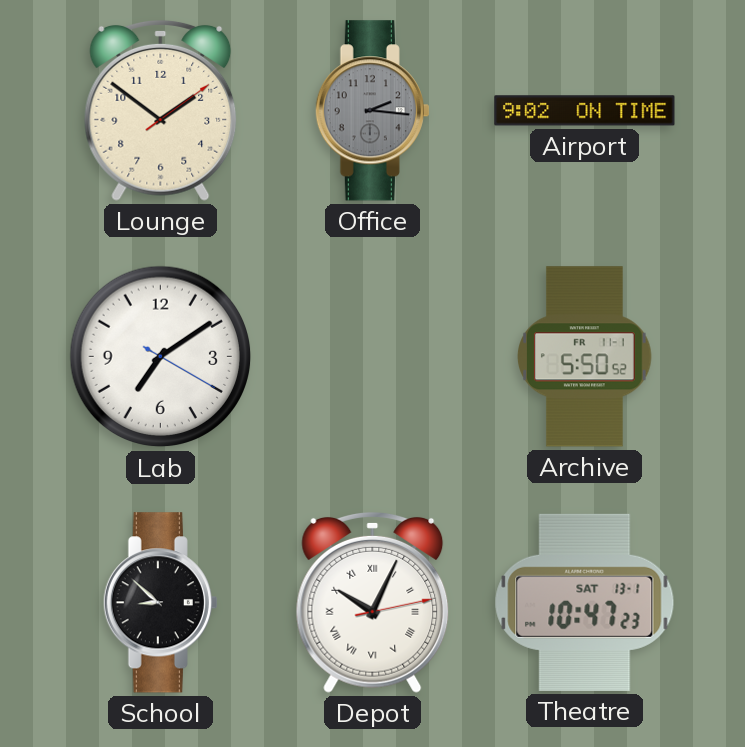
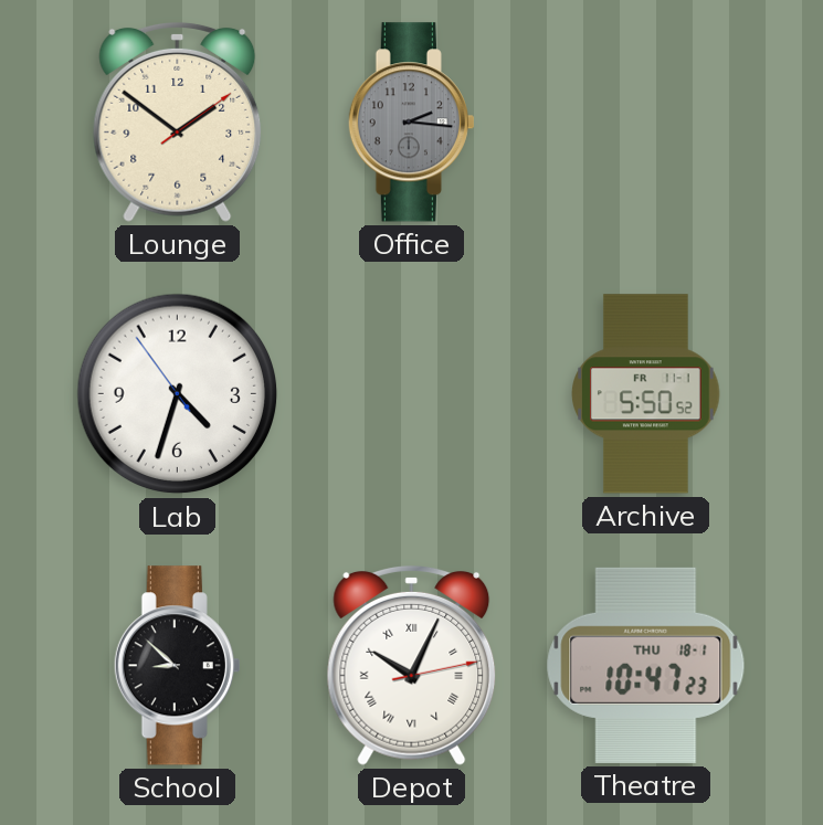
Airport: 9:02 -> none (585, 111)
Lab: 7:09 -> 4:32 (178, 394)
Theatre date: SAT 13-1 -> THU 18-1 (646, 665)
